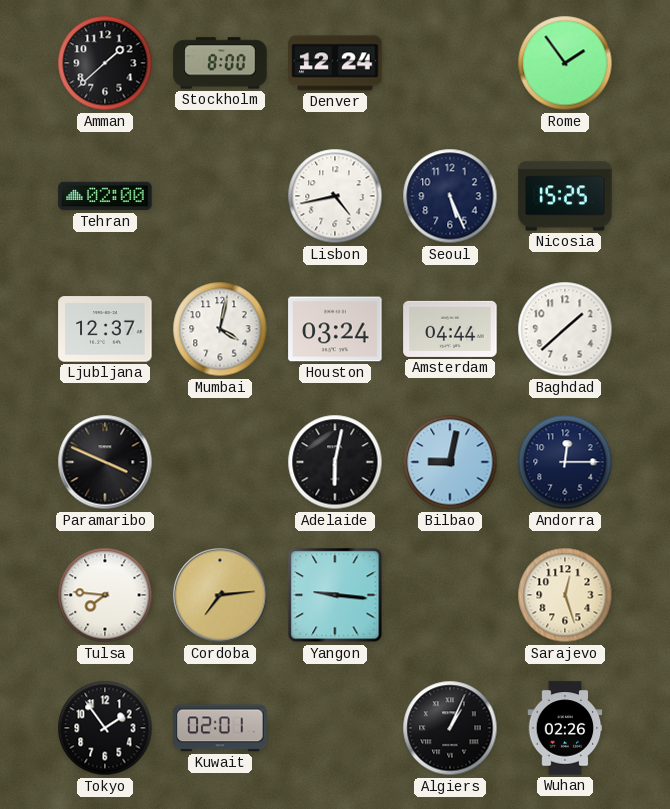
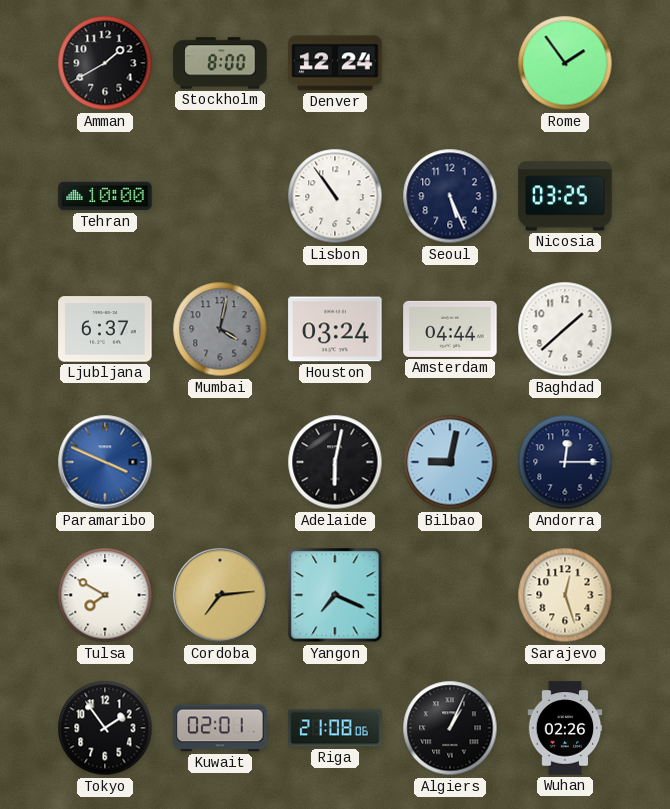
Amman: 1:38 -> 1:40 (105, 63)
Tehran: 02:00 -> 10:00 (105, 196)
Lisbon: 4:43 -> 10:54 (335, 196)
Nicosia: 15:25 -> 03:25 (565, 196)
Ljubljana: 12:37 -> 6:37 (105, 329)
Mumbai dial: white -> grey (220, 329)
Paramaribo dial: black -> blue (105, 462)
Tulsa: 7:46 -> 7:50 (105, 595)
Yangon: 9:16 -> 7:19 (335, 595)
Riga: none -> 21:08 (335, 728)
